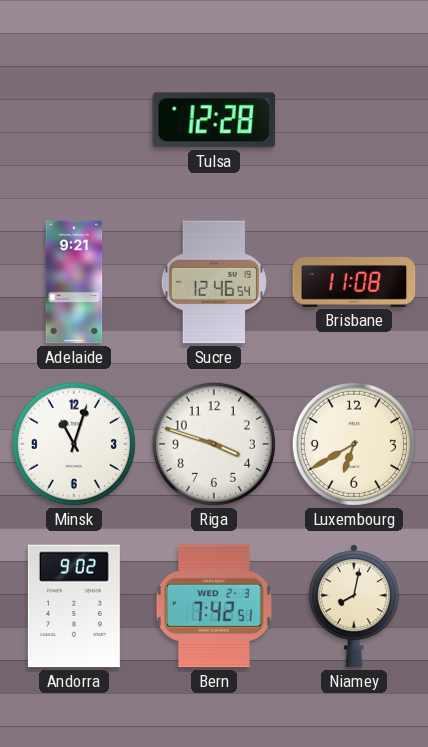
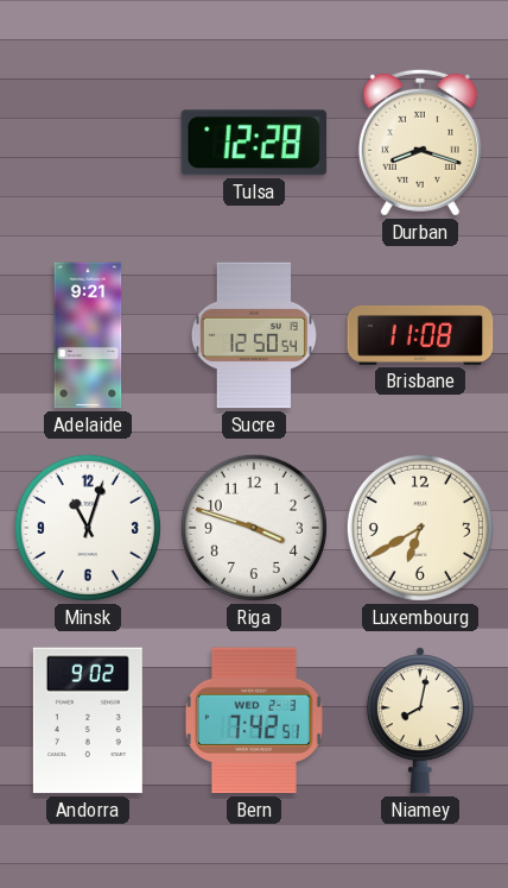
Durban: none -> 8:18 (420, 143)
Sucre: 12:46 -> 12:50 (254, 335)
